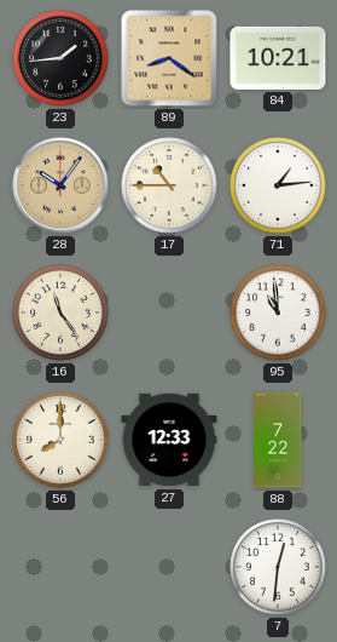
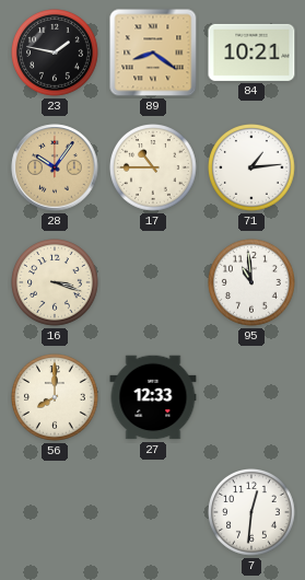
23: 1:44 -> 1:47 (56, 54)
16: 11:24 -> 3:18 (56, 283)
88: 7:22 -> none (278, 440)
